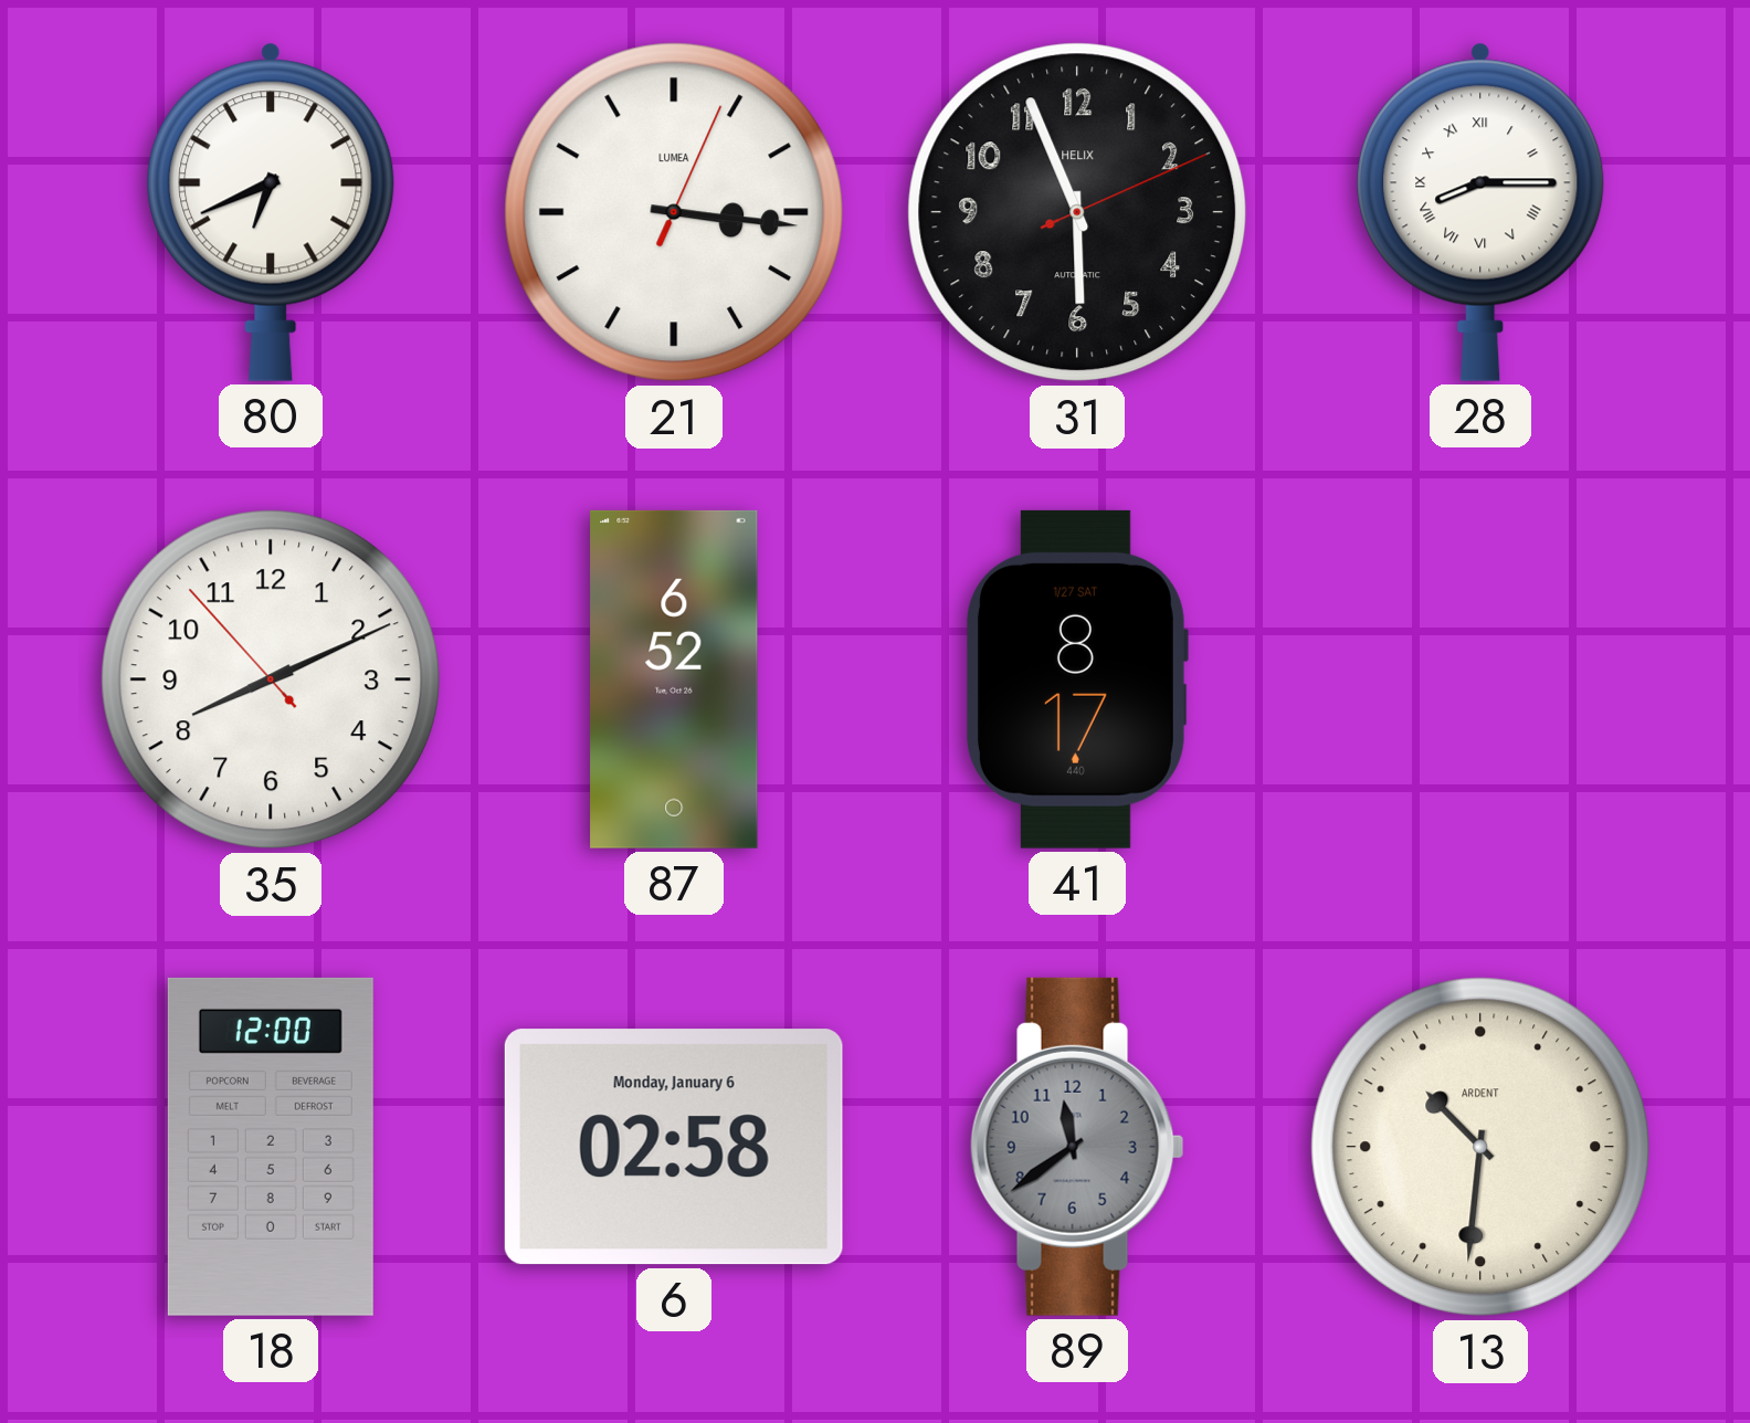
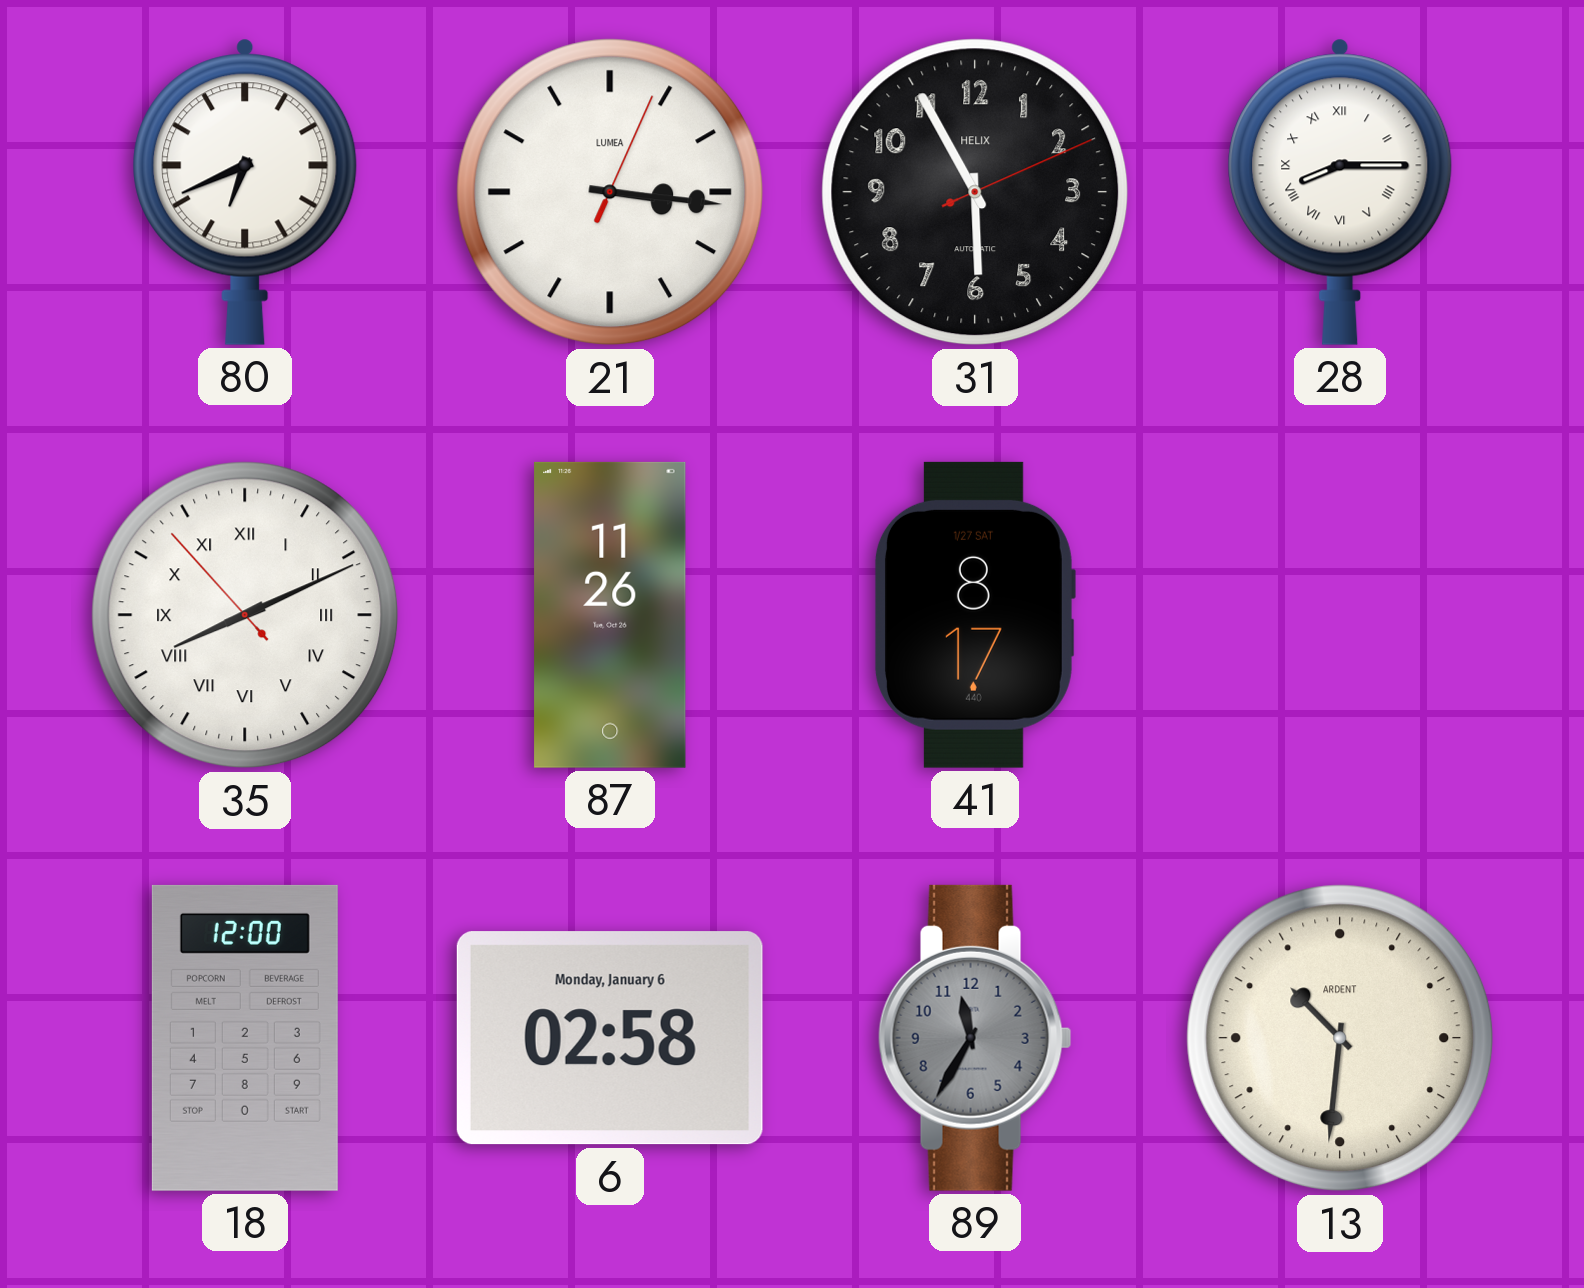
31: 5:56 -> 5:55 (975, 192)
35 numerals: Arabic -> Roman (245, 615)
87: 6:52 -> 11:26 (610, 615)
89: 11:39 -> 11:35 (975, 1038)
